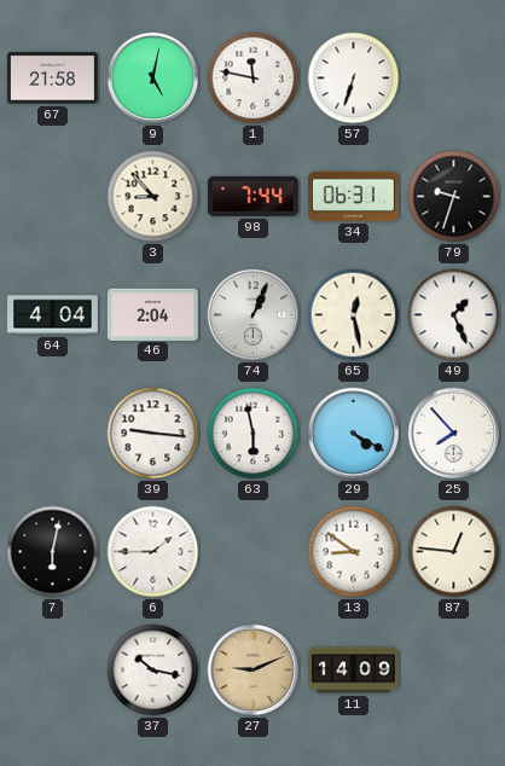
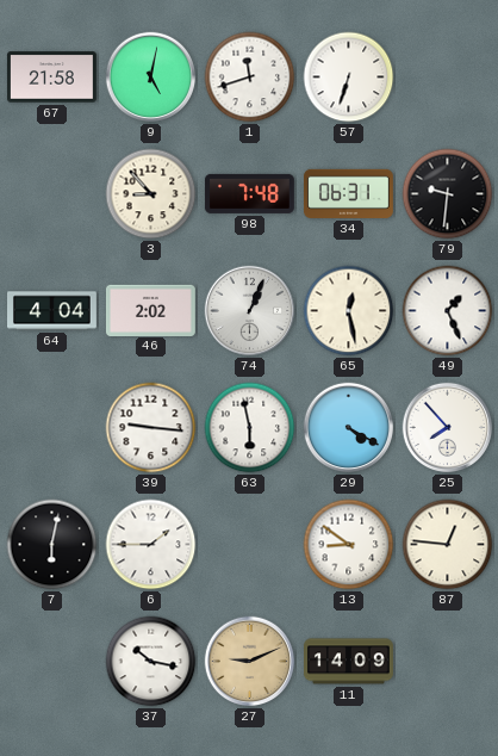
1: 11:47 -> 11:42 (250, 78)
98: 7:44 -> 7:48 (249, 193)
79: 9:33 -> 9:31 (448, 194)
46: 2:04 -> 2:02 (150, 310)
